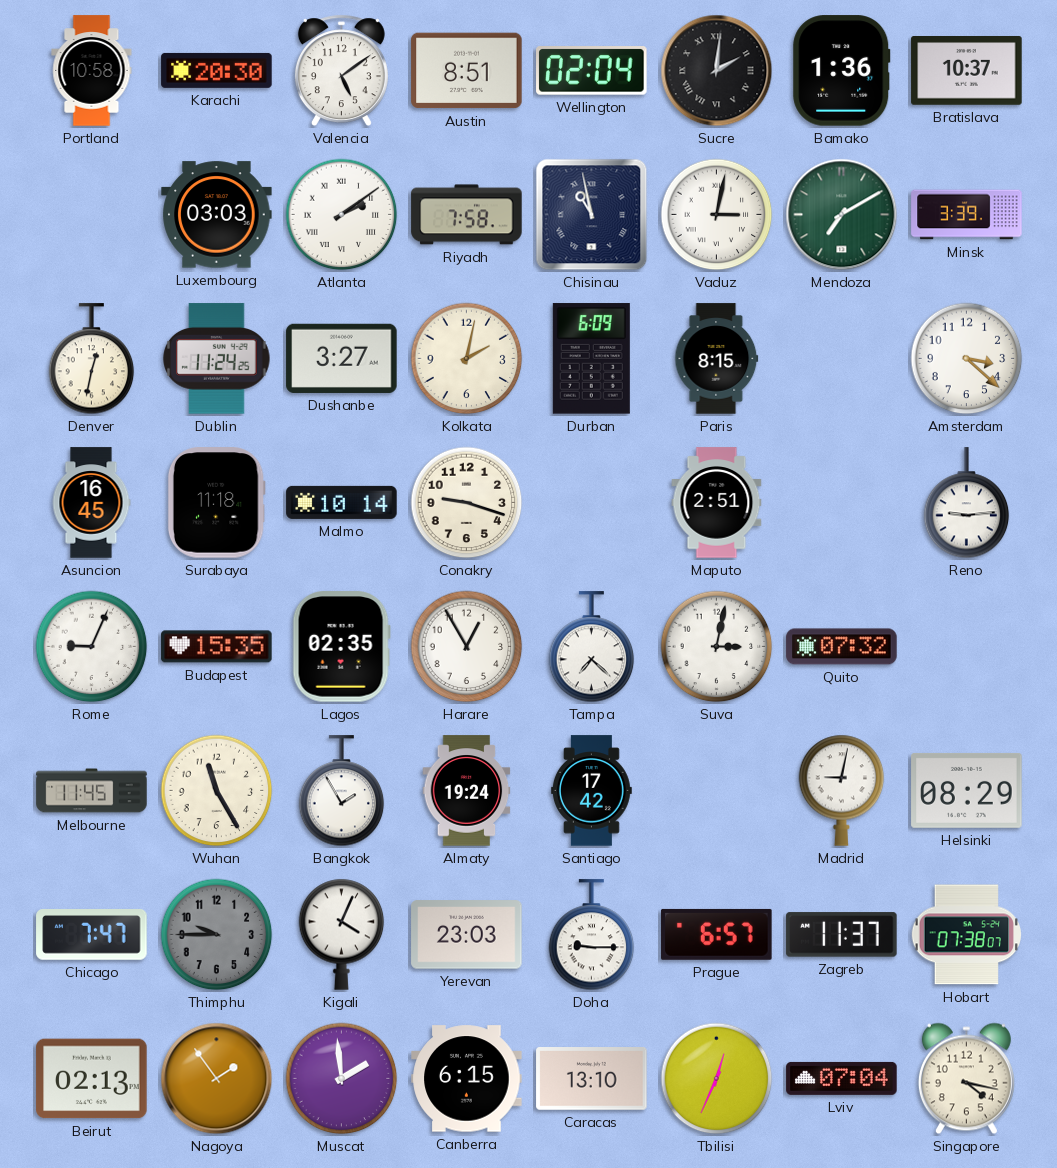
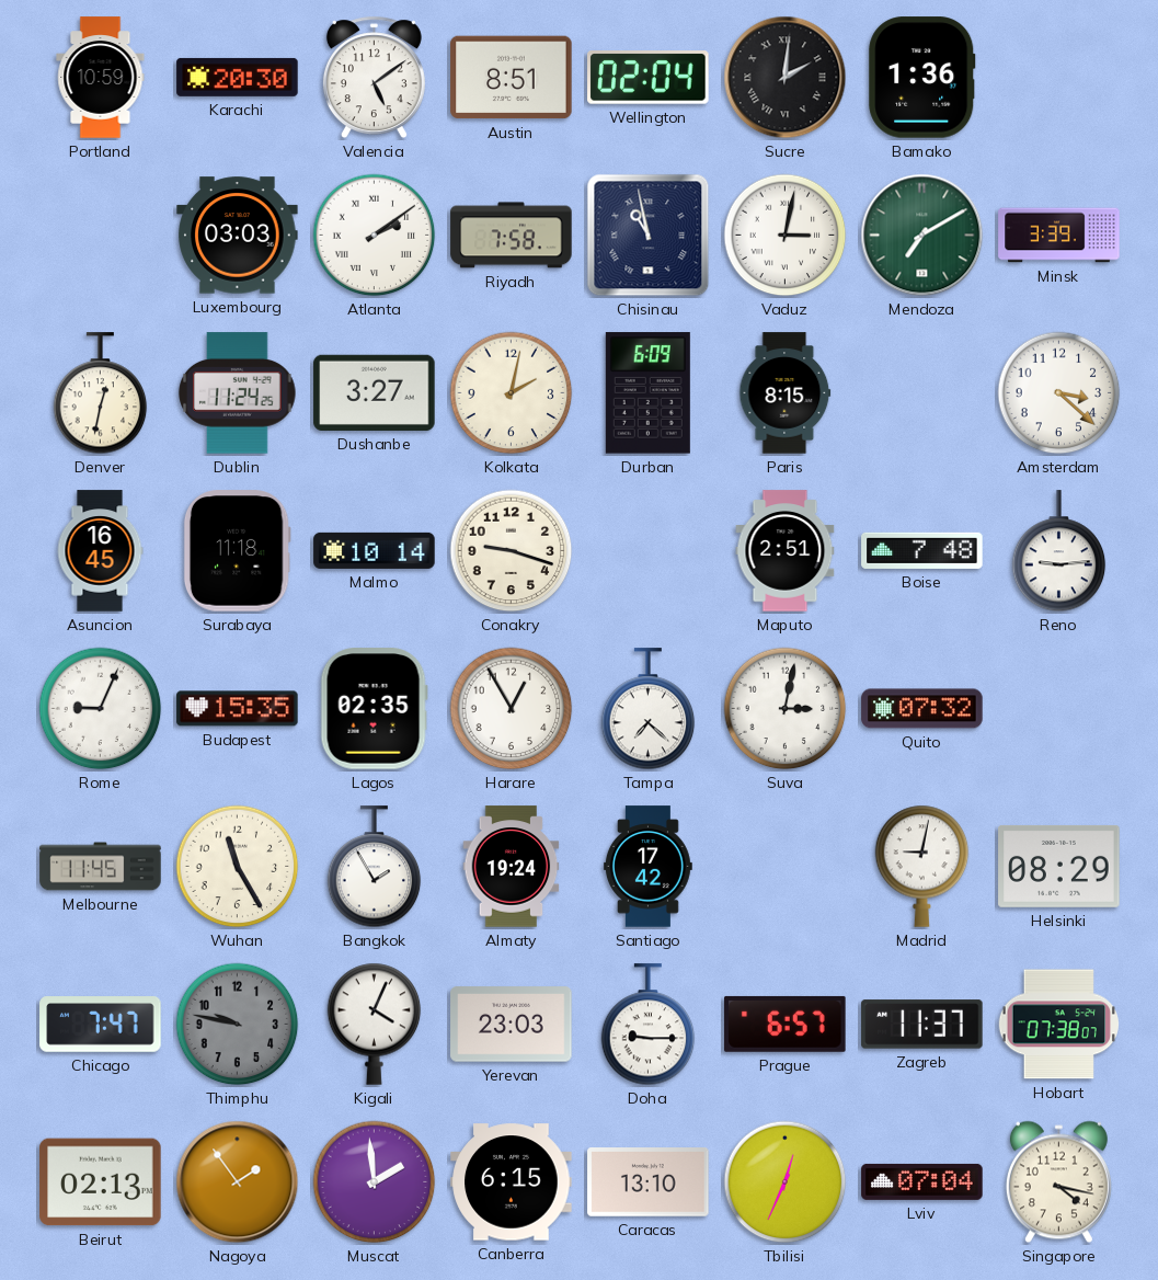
Portland: 10:58 -> 10:59 (101, 78)
Bratislava: 10:37 -> none (967, 71)
Boise: none -> 7:48 (922, 550)
Thimphu: 9:45 -> 9:47 (238, 1025)
